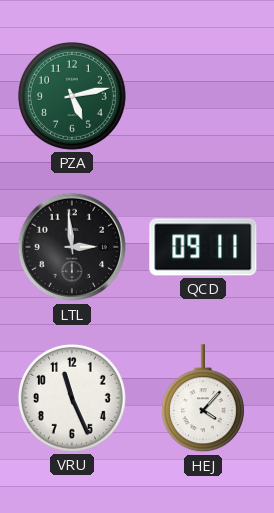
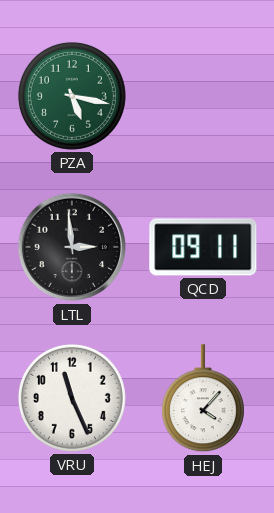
PZA: 5:13 -> 5:17 (72, 96)
